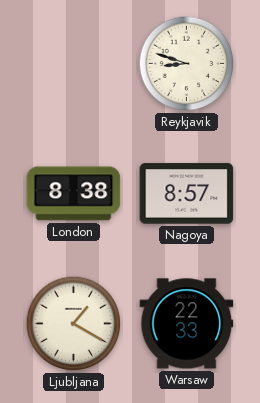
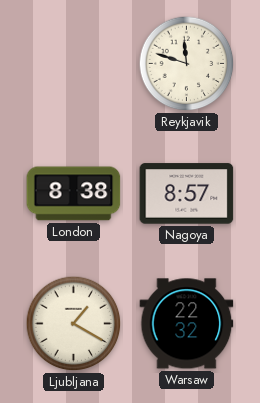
Reykjavik: 8:48 -> 11:48 (187, 64)
Warsaw: 22:33 -> 22:32 (187, 324)
